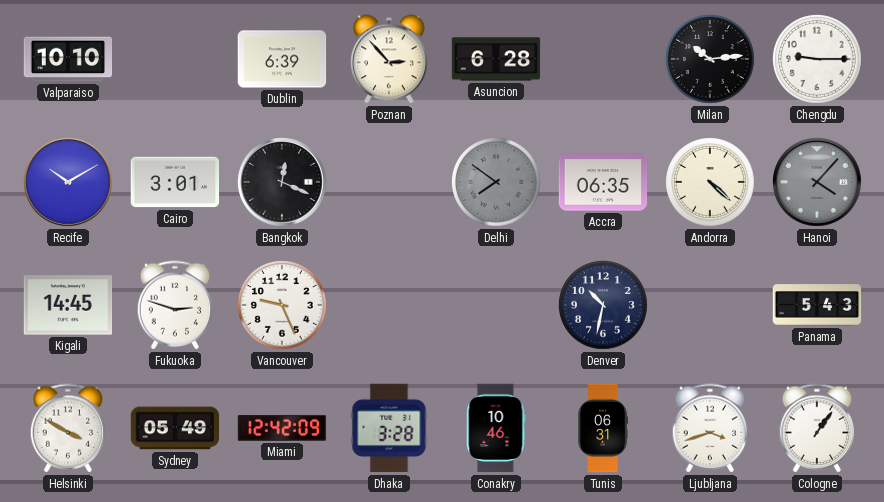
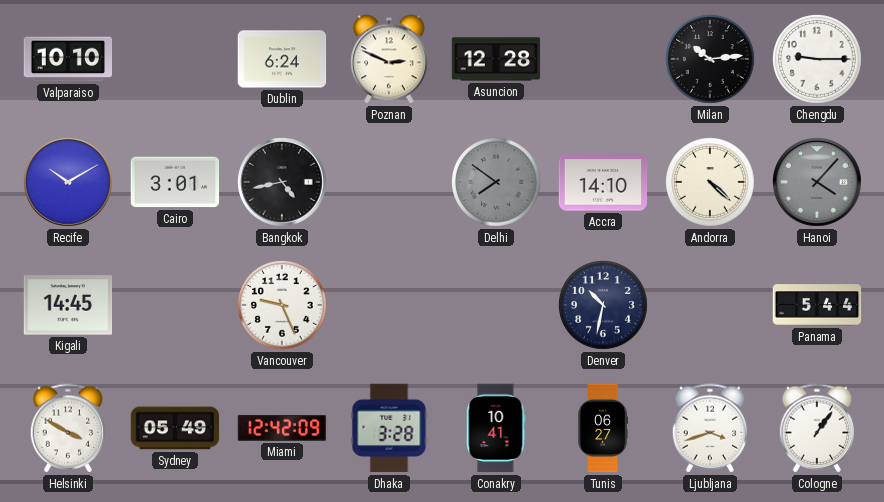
Dublin: 6:39 -> 6:24 (282, 59)
Poznan: 2:53 -> 2:49 (389, 59)
Asuncion: 6:28 -> 12:28 (496, 59)
Bangkok: 12:19 -> 4:43 (283, 183)
Accra: 06:35 -> 14:10 (603, 182)
Fukuoka: 2:48 -> none (175, 305)
Panama: 5:43 -> 5:44 (817, 305)
Conakry: 10:46 -> 10:41 (496, 428)
Tunis: 06:31 -> 06:27 (603, 428)
